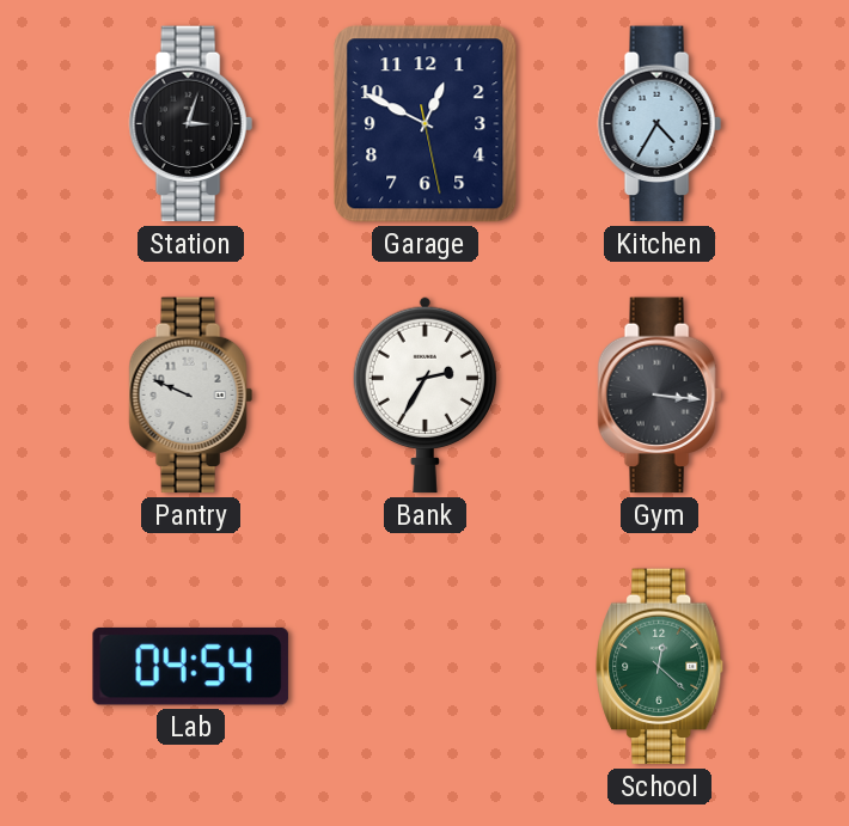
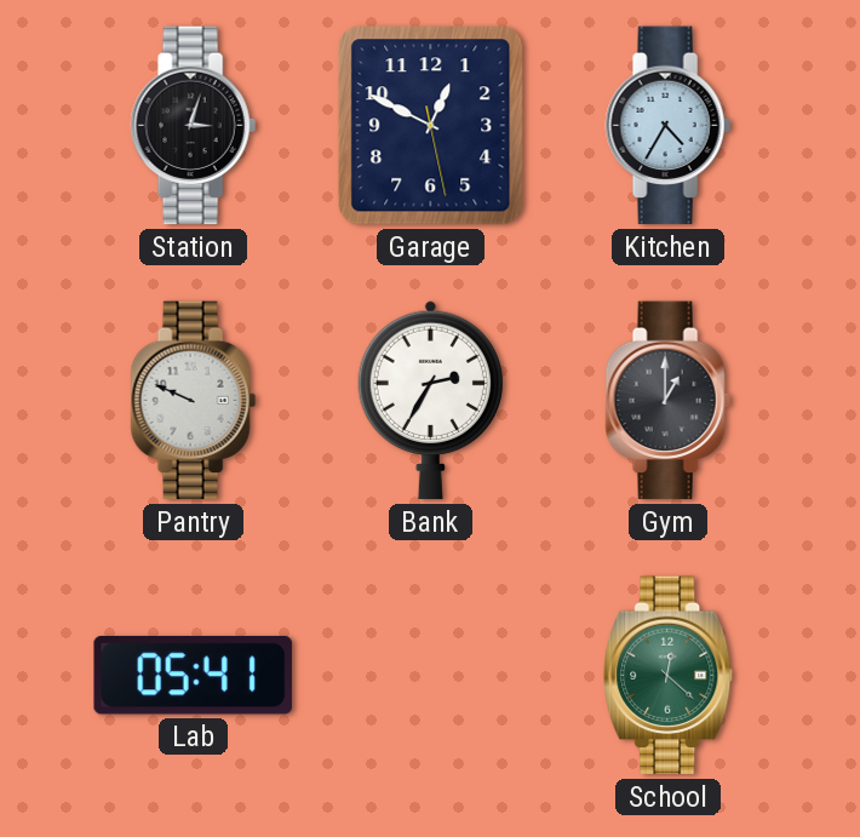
Gym: 3:16 -> 1:00 (667, 401)
Lab: 04:54 -> 05:41 (193, 675)
